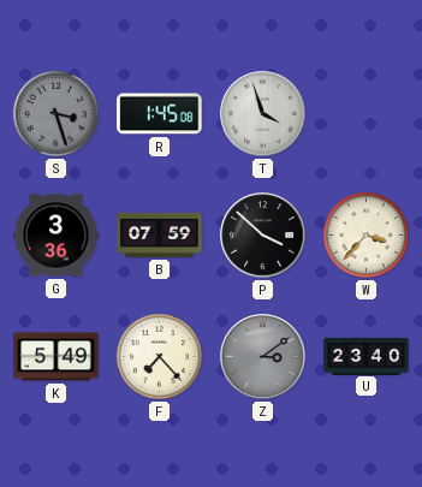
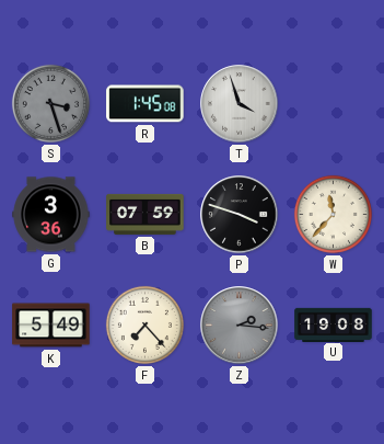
P: 3:52 -> 3:48 (240, 215)
W: 3:37 -> 11:37 (333, 214)
Z: 3:09 -> 2:16 (240, 326)
U: 23:40 -> 19:08 (334, 325)
